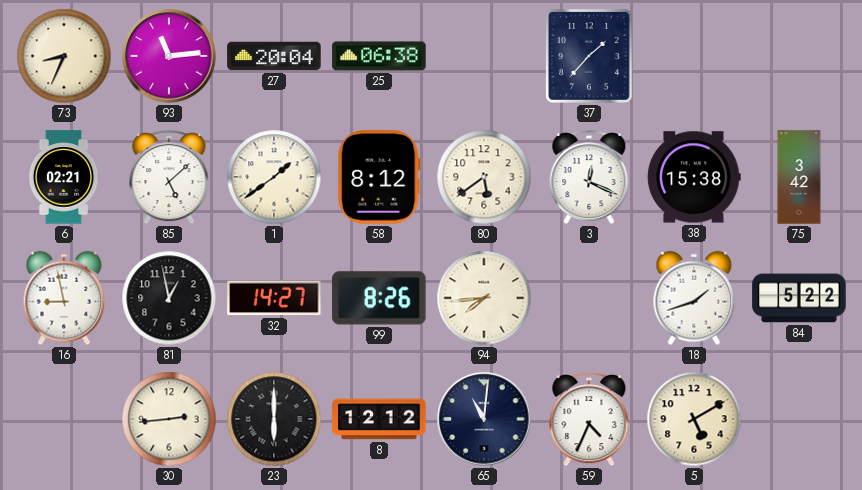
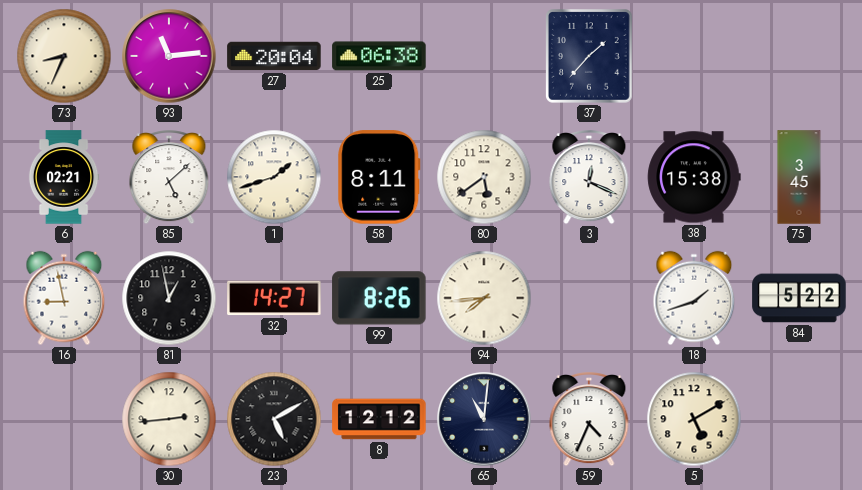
1: 1:39 -> 1:42 (274, 177)
58: 8:12 -> 8:11 (379, 177)
75: 3:42 -> 3:45 (799, 177)
23: 6:00 -> 5:10 (274, 419)
